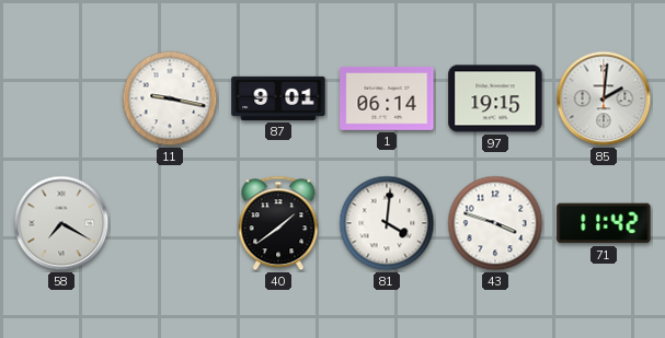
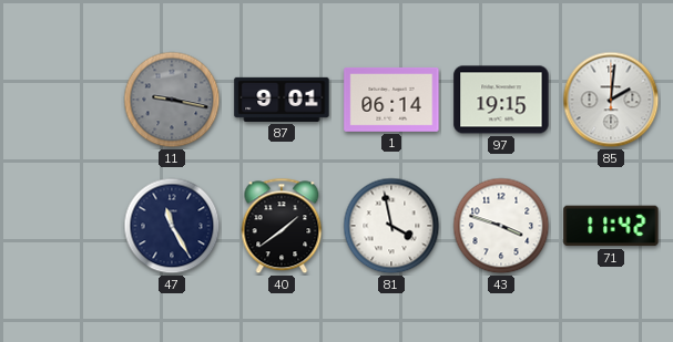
11 dial: white -> grey (172, 100)
58: 7:20 -> none (61, 223)
47: none -> 11:25 (172, 226)
81: 4:01 -> 3:58 (391, 226)
